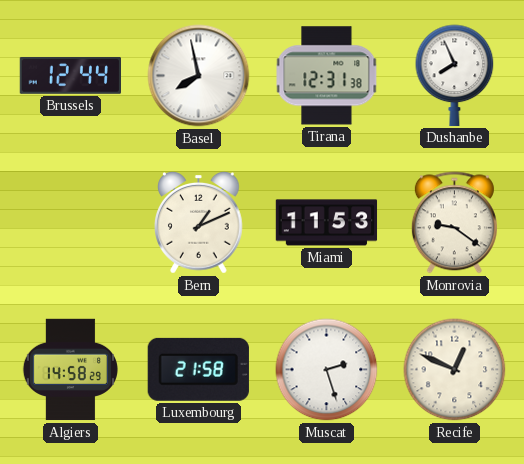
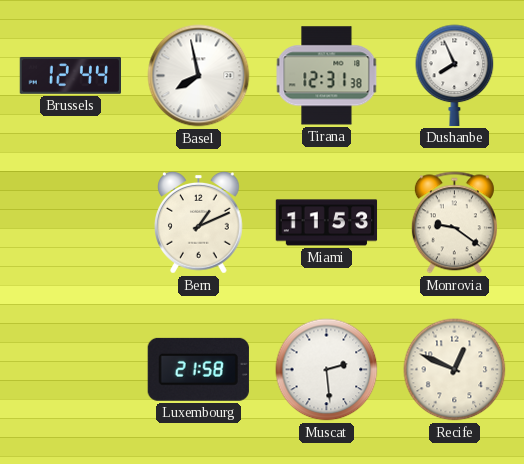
Algiers: 14:58 -> none (70, 370)
Muscat: 2:27 -> 2:29 (327, 370)
